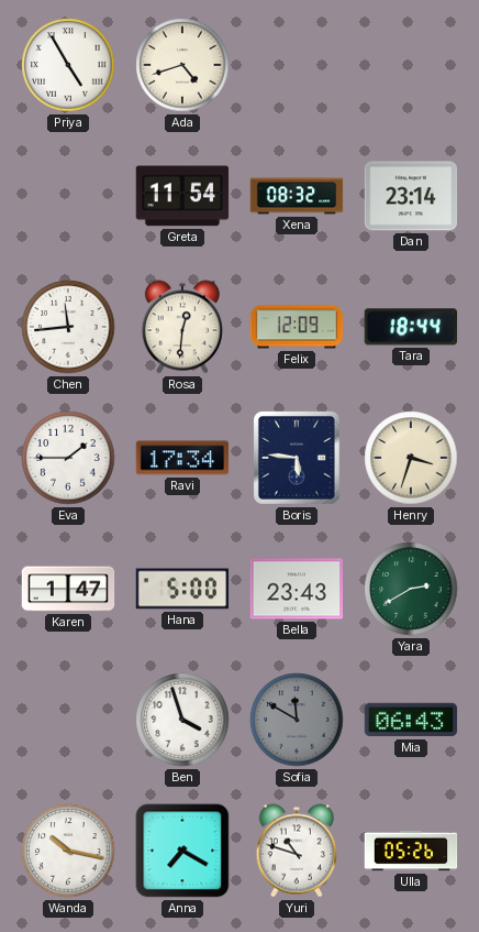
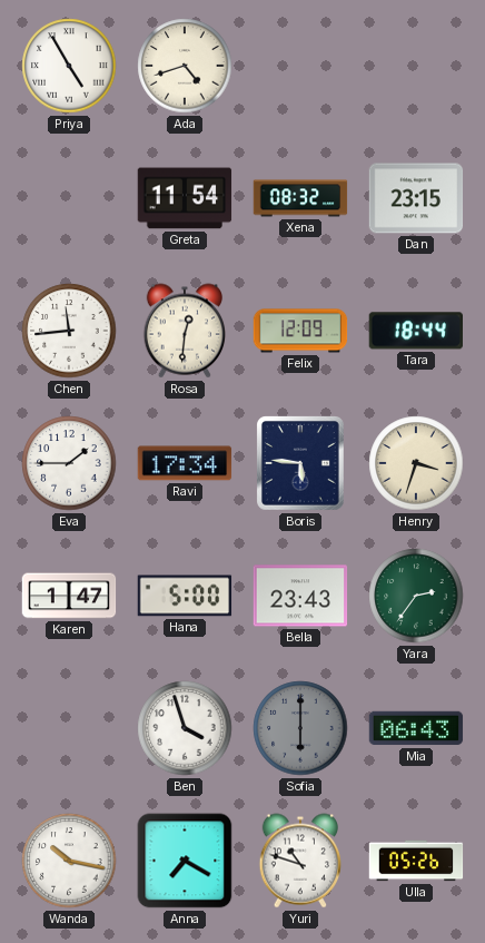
Dan: 23:14 -> 23:15 (416, 198)
Yara: 2:40 -> 2:36 (416, 596)
Sofia: 11:50 -> 6:00 (300, 728)
